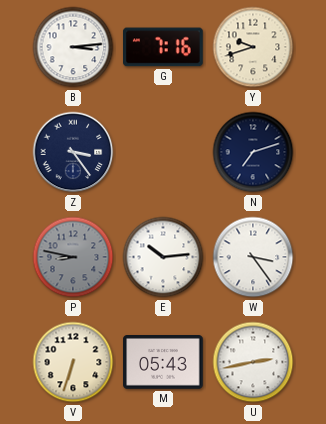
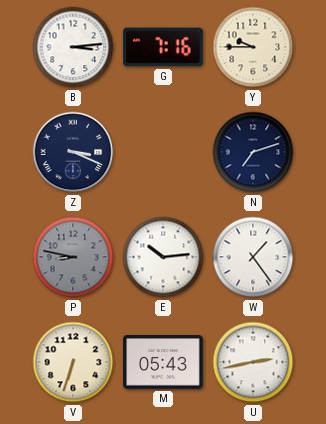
Y: 9:42 -> 9:45 (253, 47)
Z: 3:24 -> 3:19 (73, 152)
W: 3:24 -> 1:24 (253, 257)
